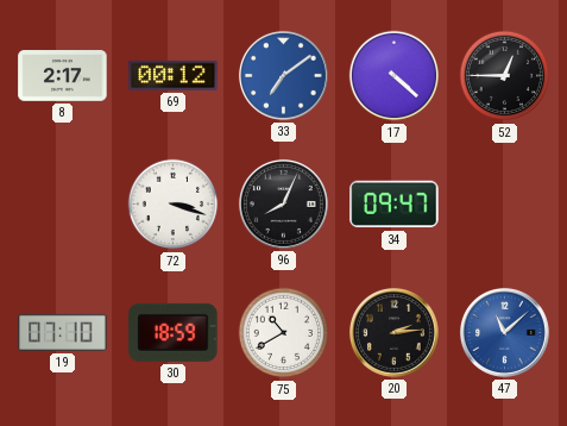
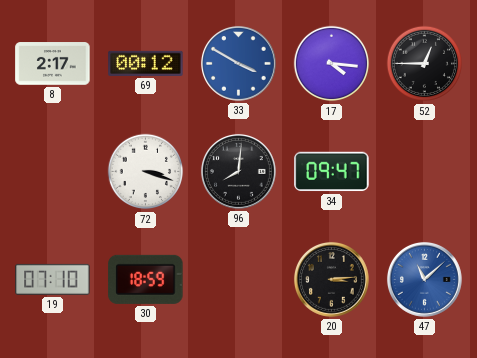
33: 7:09 -> 3:50 (238, 63)
17: 4:22 -> 4:16 (332, 64)
96: 8:04 -> 8:01 (238, 171)
75: 10:40 -> none (284, 333)
20: 2:14 -> 3:14 (331, 279)
